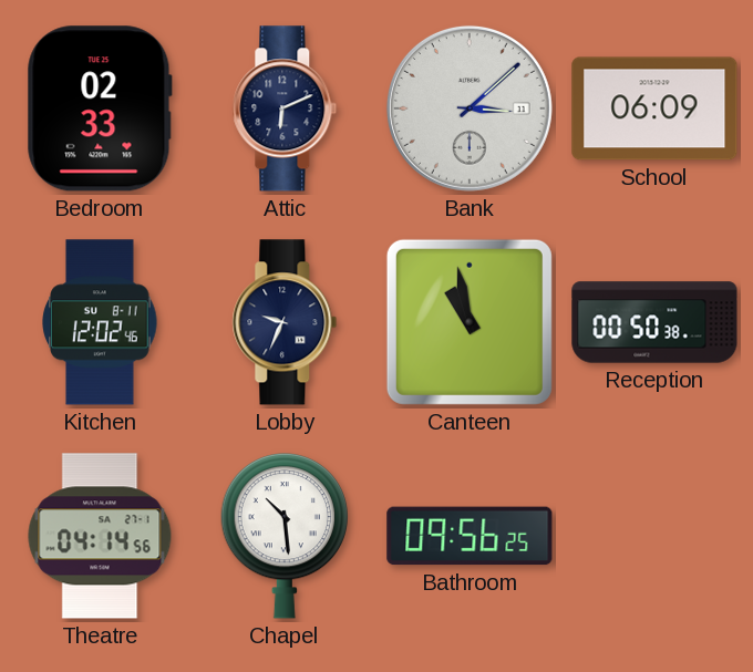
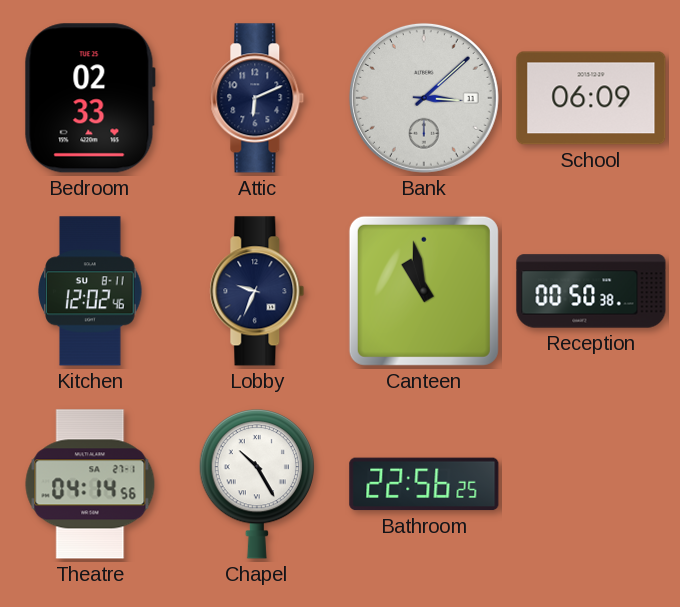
Chapel: 10:29 -> 10:25 (256, 485)
Bathroom: 09:56 -> 22:56 (424, 484)
